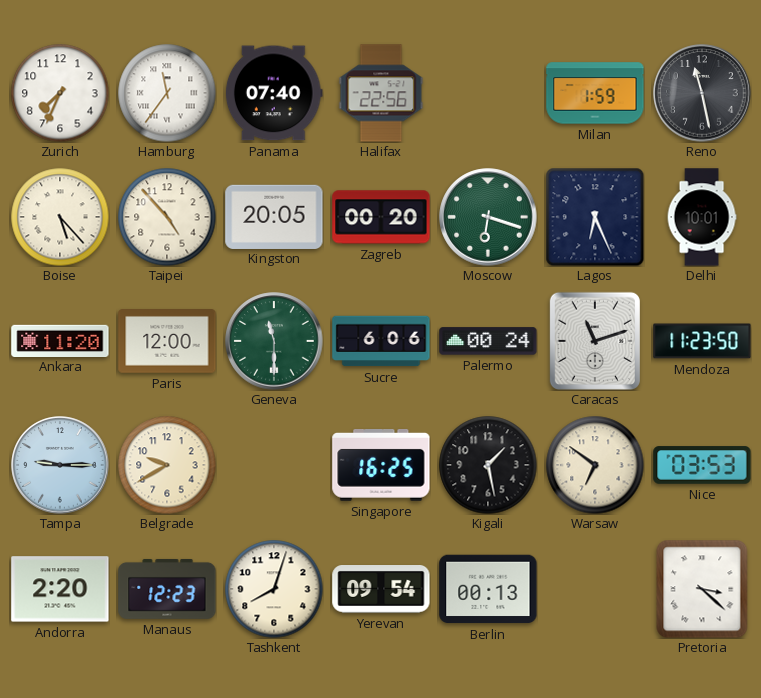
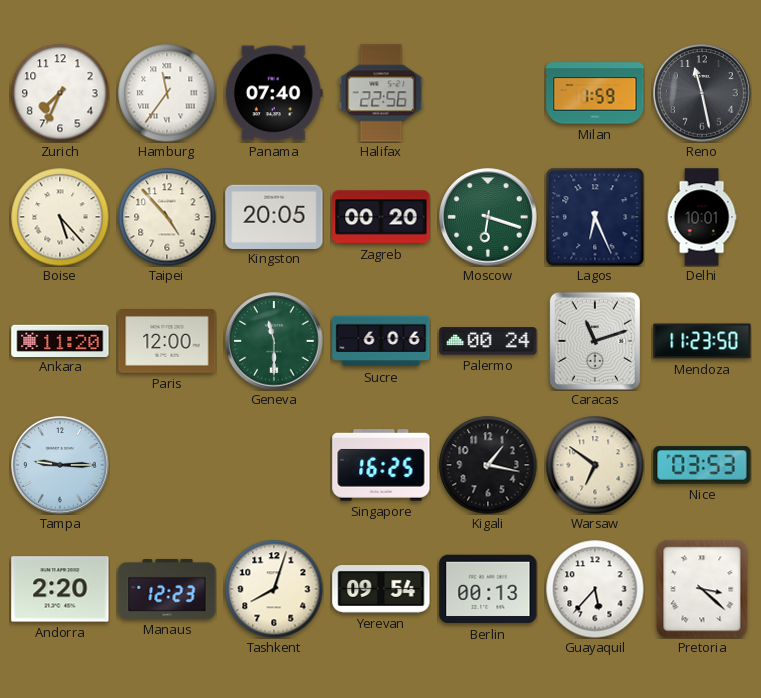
Belgrade: 9:40 -> none (167, 465)
Kigali: 1:28 -> 1:17 (488, 465)
Guayaquil: none -> 5:37 (595, 589)
